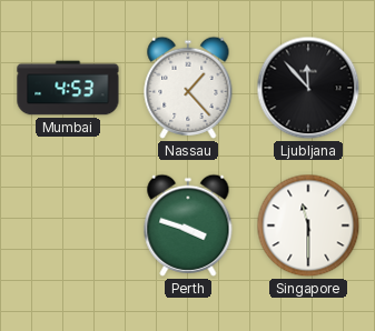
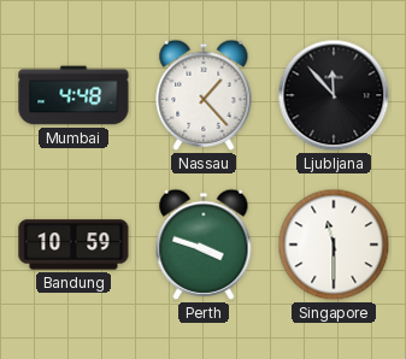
Mumbai: 4:53 -> 4:48 (73, 95)
Bandung: none -> 10:59 (73, 245)
